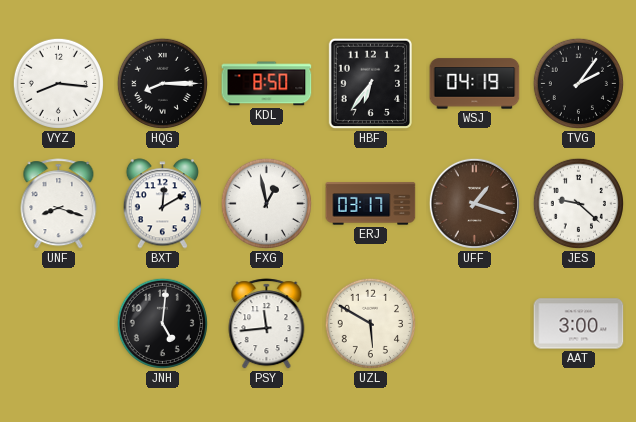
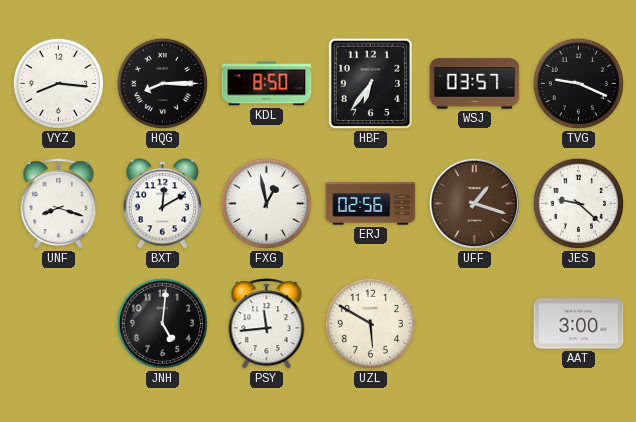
WSJ: 04:19 -> 03:57 (475, 84)
TVG: 2:06 -> 9:19 (578, 83)
ERJ: 03:17 -> 02:56 (371, 204)
